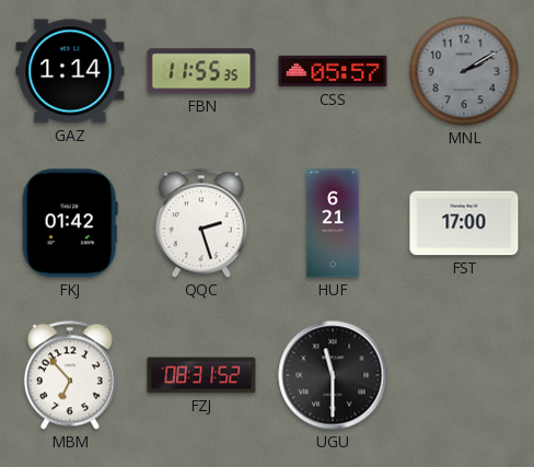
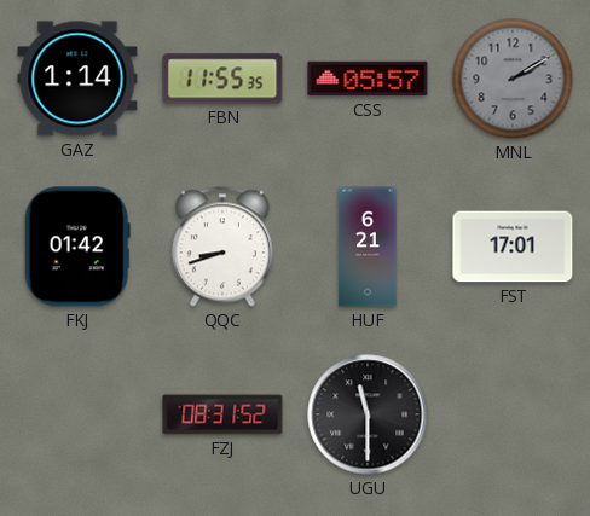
QQC: 2:27 -> 8:42 (222, 247)
FST: 17:00 -> 17:01 (513, 247)
MBM: 6:53 -> none (70, 375)
